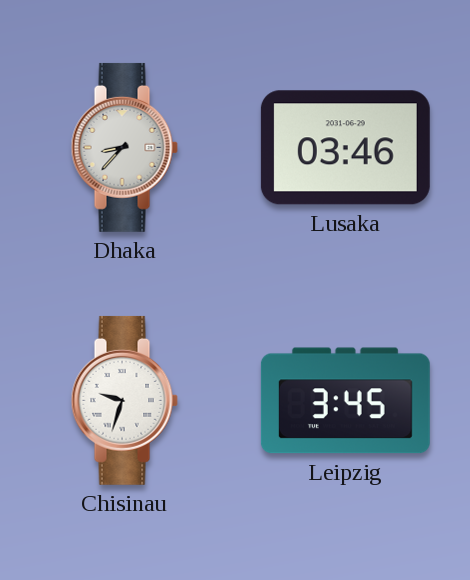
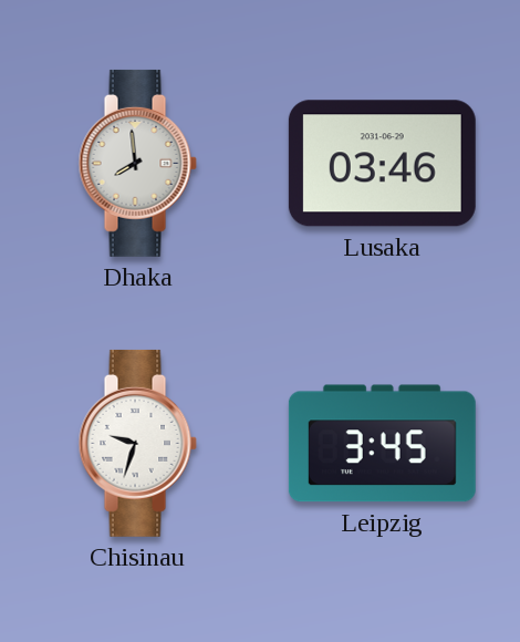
Dhaka: 8:37 -> 7:59 (137, 163)
